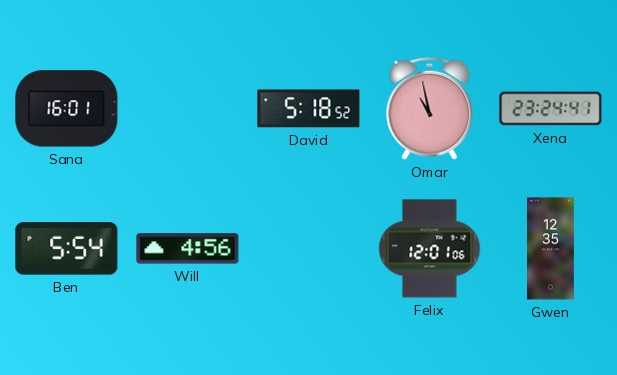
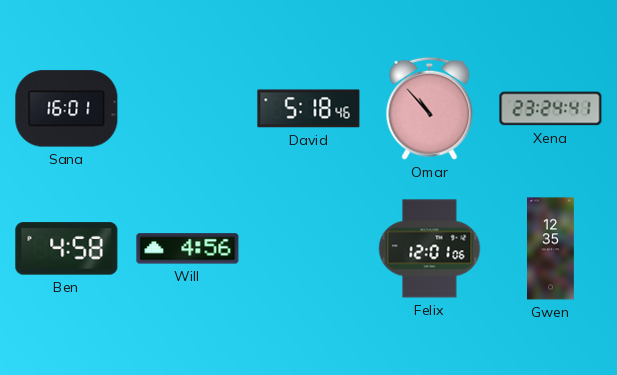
David: 5:18:52 -> 5:18:46 (309, 109)
Omar: 10:58 -> 10:53 (430, 108)
Ben: 5:54 -> 4:58 (67, 249)
